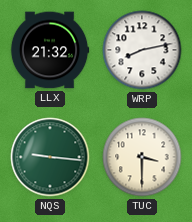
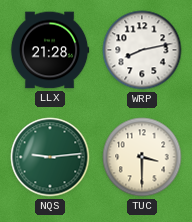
LLX: 21:32 -> 21:28 (50, 50)
NQS: 9:16 -> 9:14 (50, 157)
